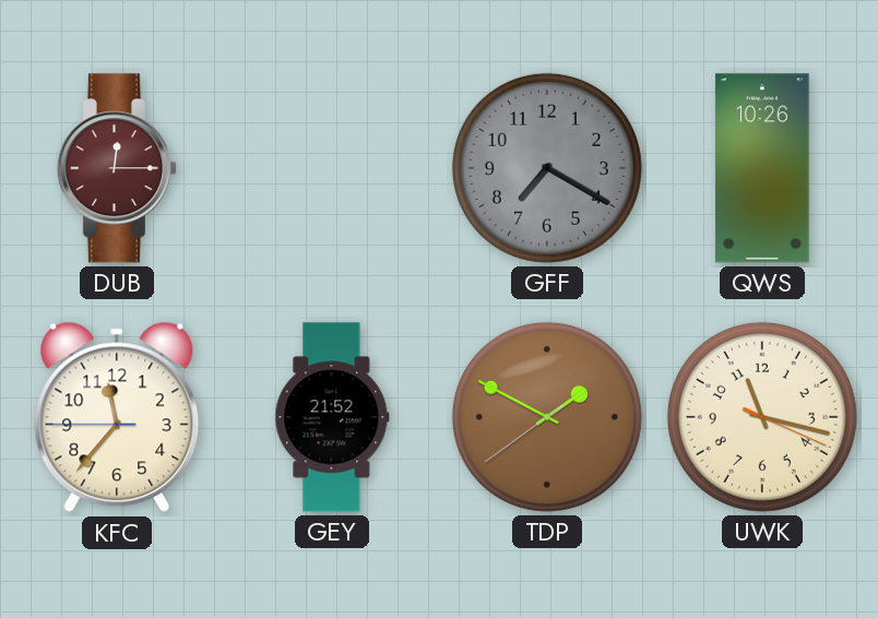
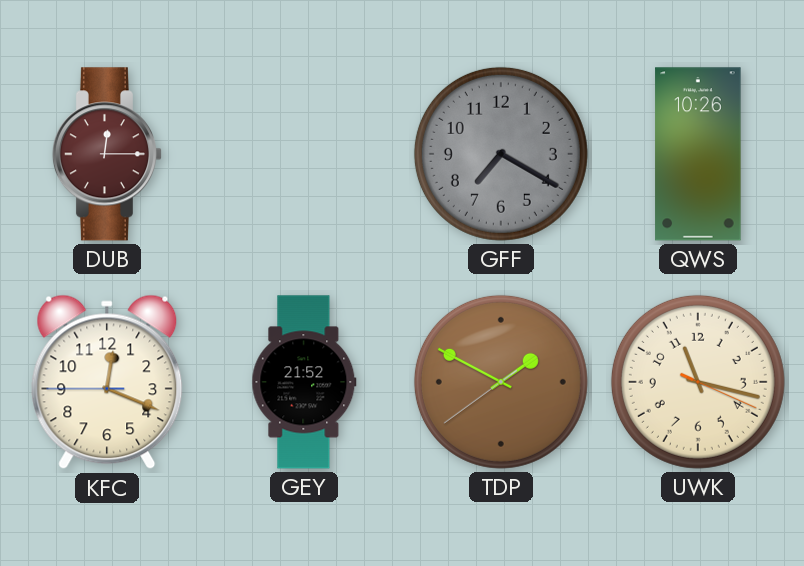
KFC: 11:36 -> 12:18 (107, 382)
